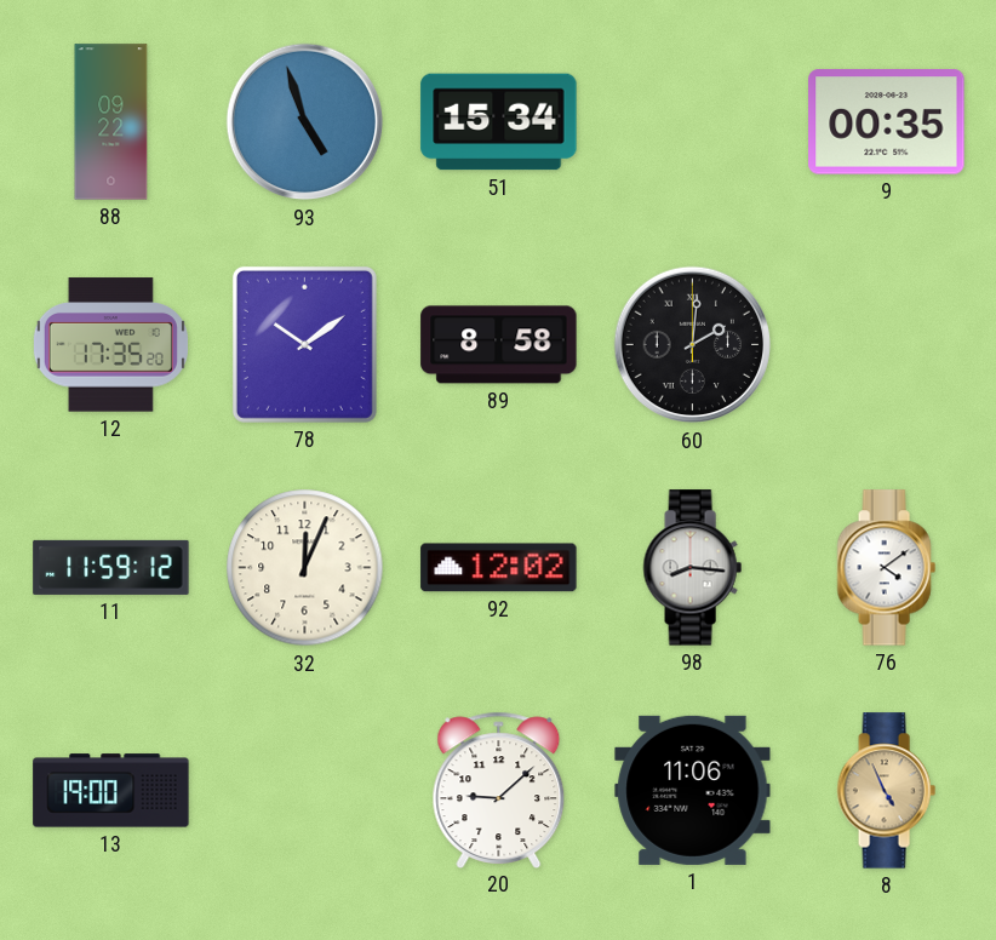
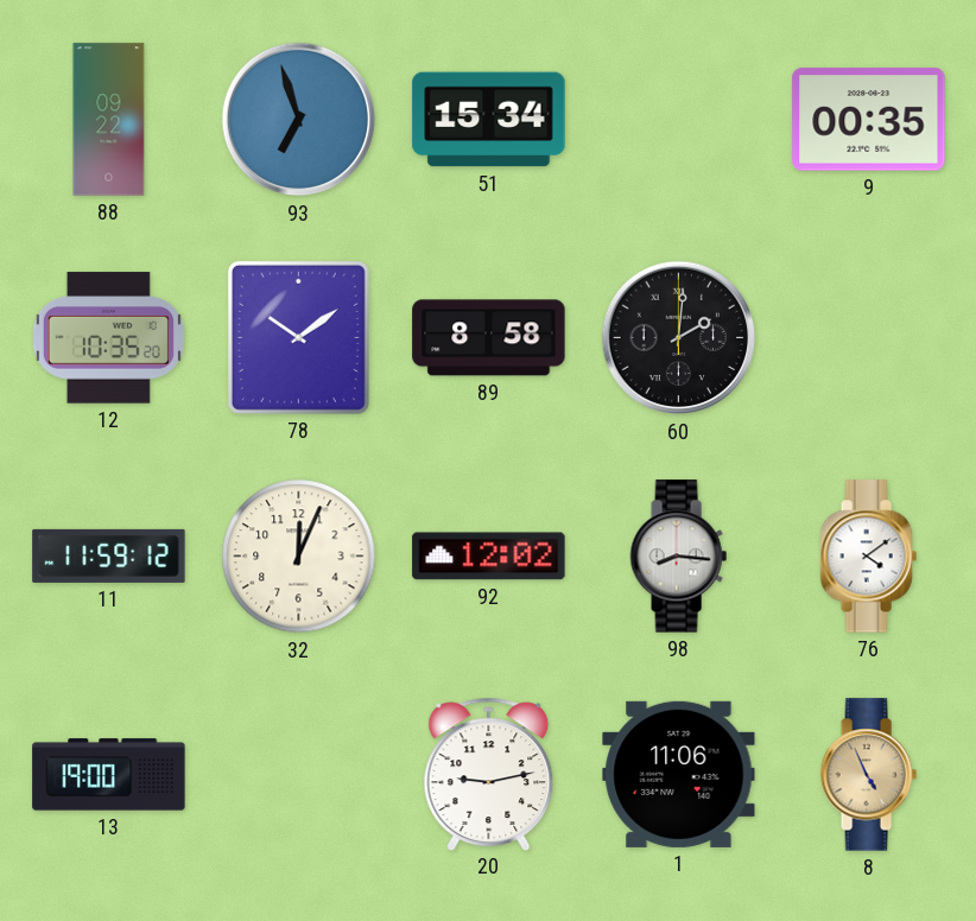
93: 4:57 -> 6:57 (299, 120)
12: 17:35 -> 10:35 (108, 338)
20: 9:08 -> 9:13 (489, 774)
